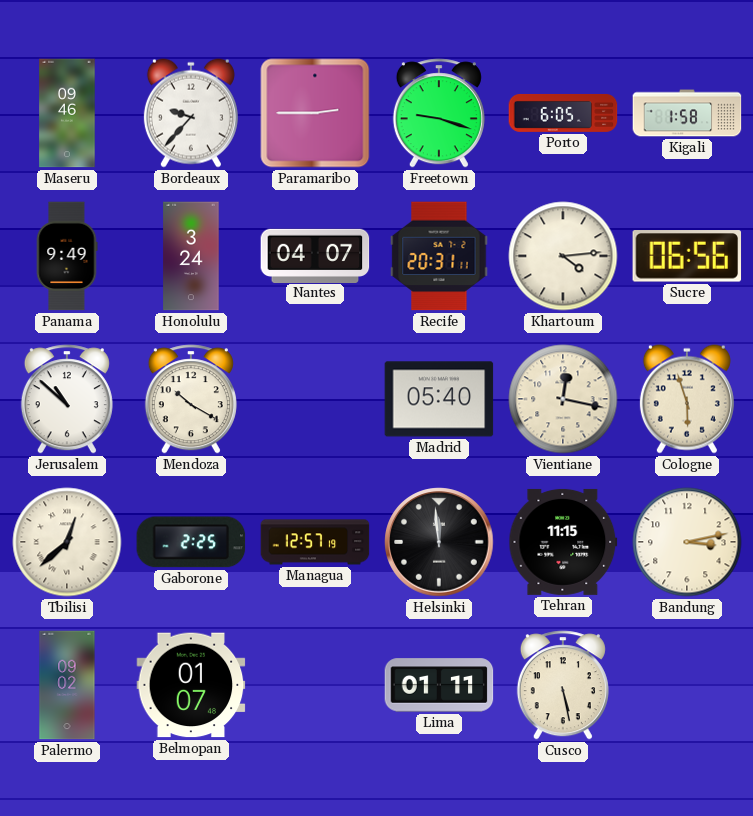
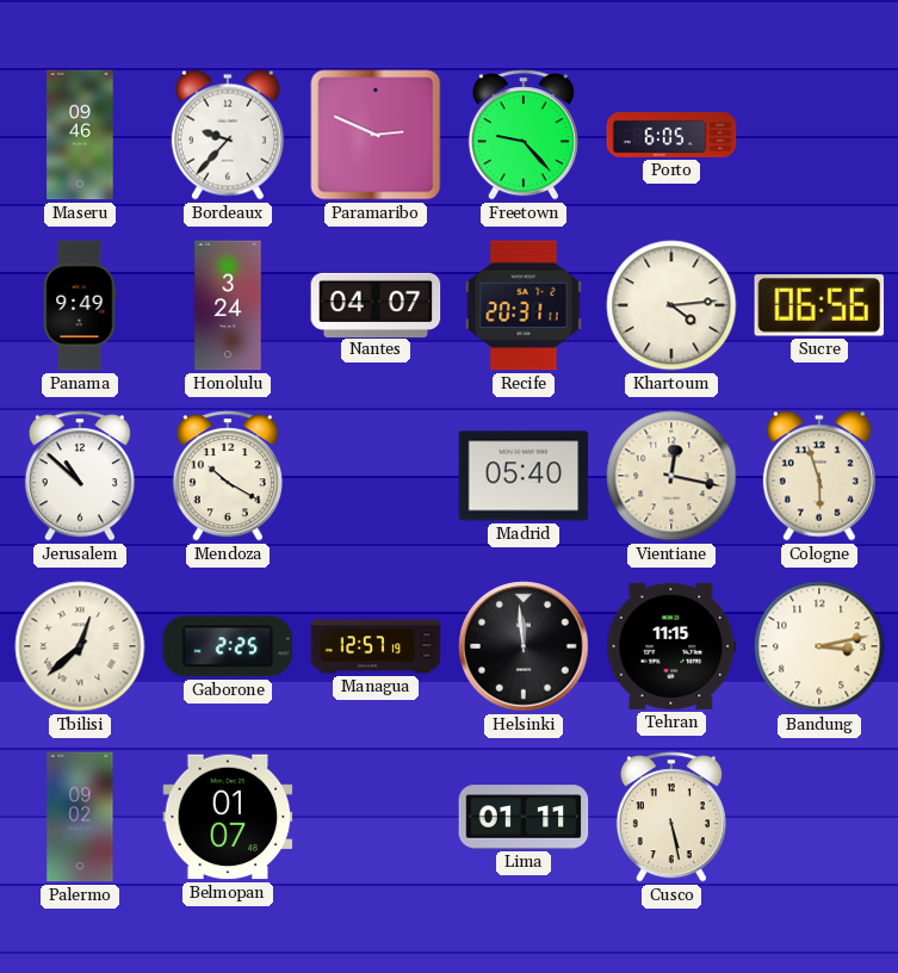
Paramaribo: 2:45 -> 2:49 (376, 135)
Freetown: 9:18 -> 9:23 (524, 135)
Kigali: 1:58 -> none (687, 113)
